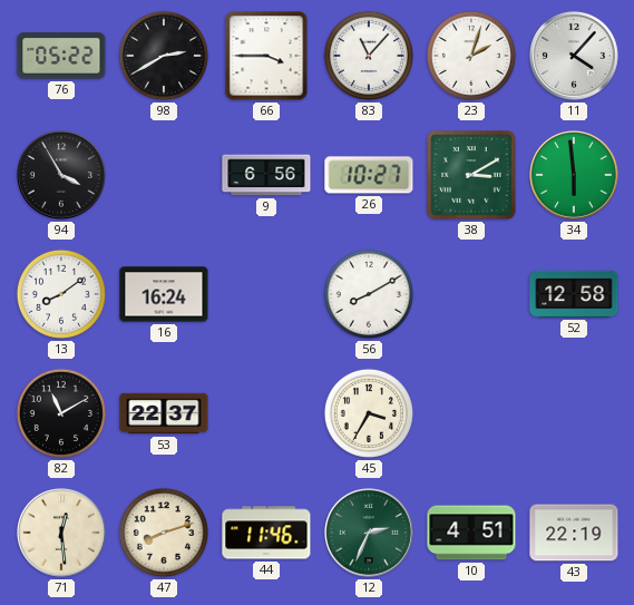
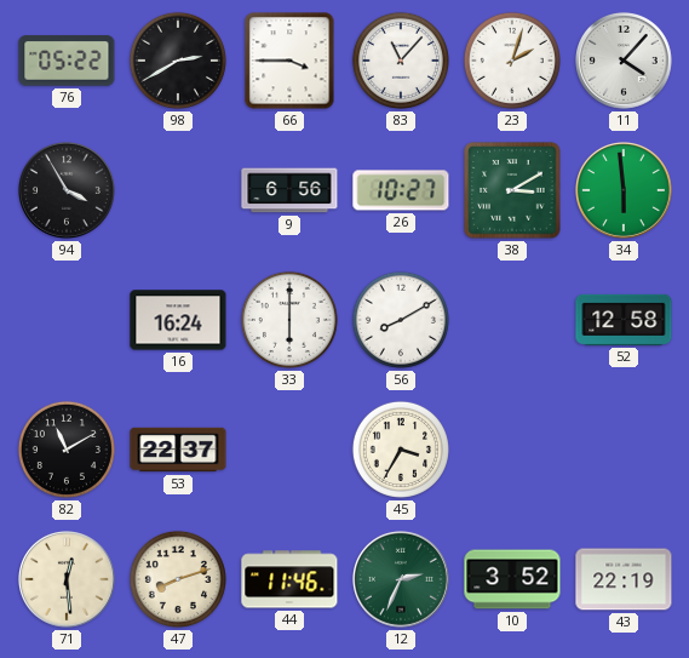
13: 8:09 -> none (61, 294)
33: none -> 6:00 (289, 320)
10: 4:51 -> 3:52 (512, 579)
